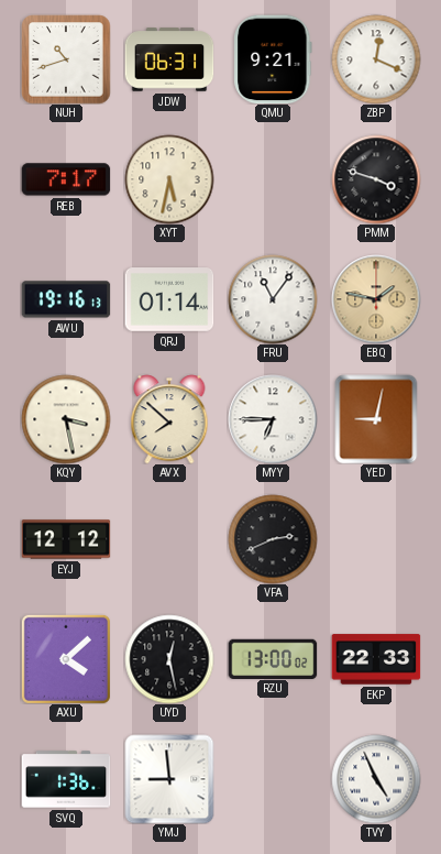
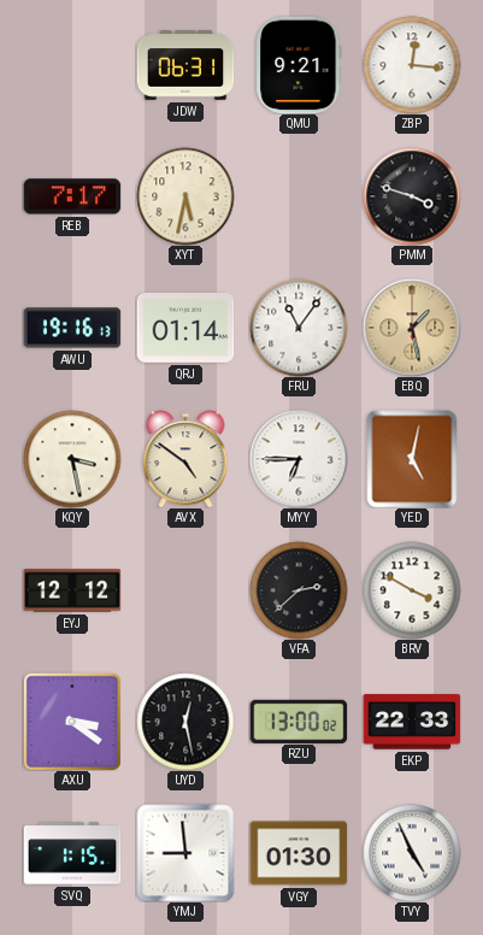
NUH: 10:42 -> none (66, 59)
ZBP: 12:19 -> 12:16 (412, 65)
EBQ: 1:47 -> 1:28 (412, 328)
AVX: 7:52 -> 4:51 (185, 459)
YED: 9:02 -> 5:02 (412, 459)
VFA: 2:41 -> 2:38 (299, 590)
BRV: none -> 3:50 (412, 590)
AXU: 4:08 -> 3:21 (72, 722)
SVQ: 1:36 -> 1:15 (72, 853)
VGY: none -> 01:30 (299, 853)
